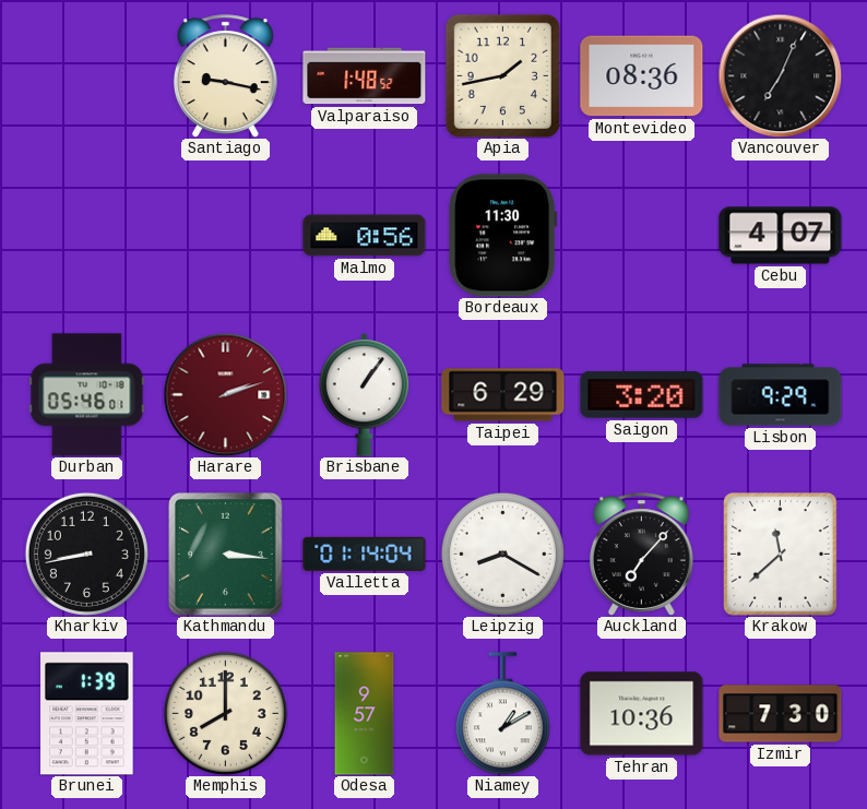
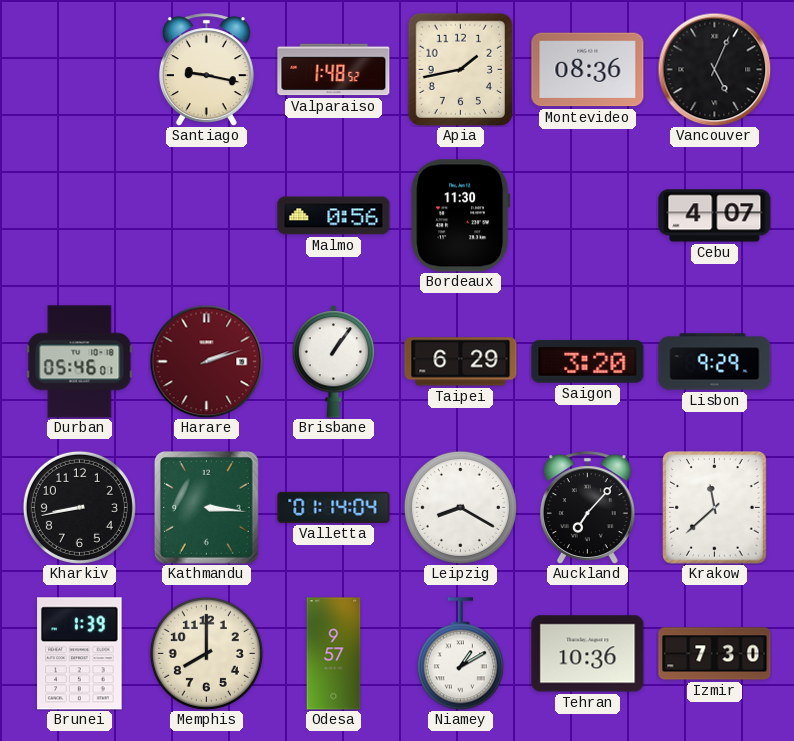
Vancouver: 7:04 -> 5:04 (714, 69)
